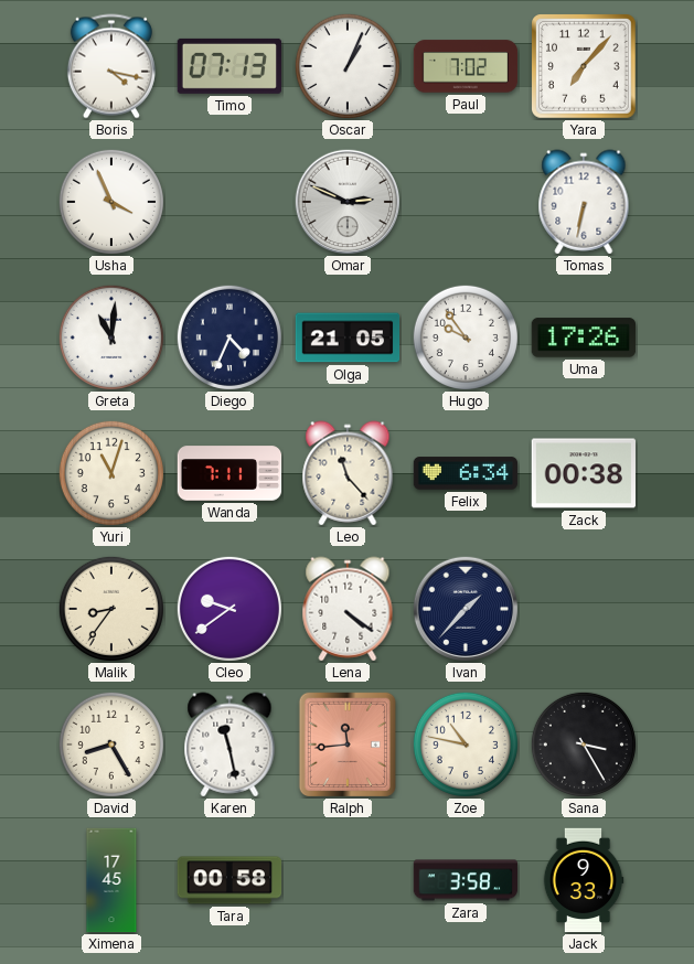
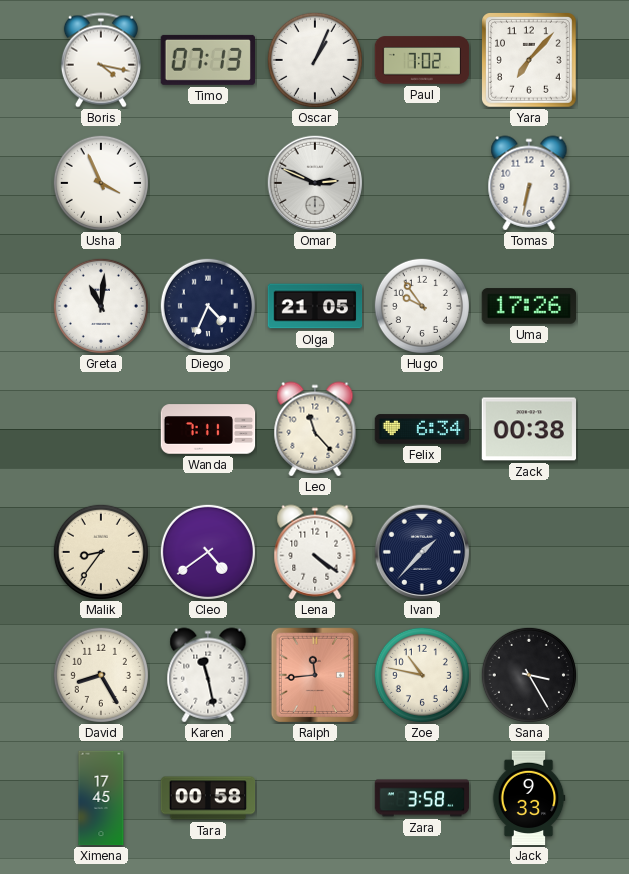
Yuri: 11:03 -> none (111, 473)
Cleo: 9:39 -> 4:39 (208, 552)
